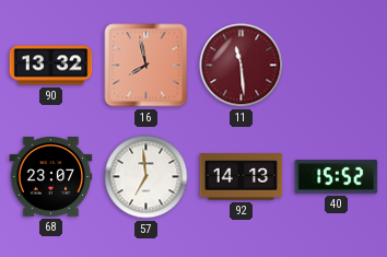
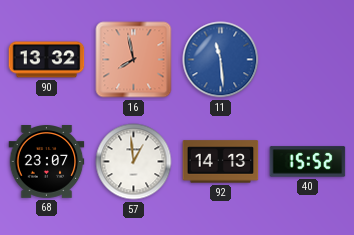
11 dial: burgundy -> blue (221, 60)
57: 6:59 -> 12:59 (134, 162)
